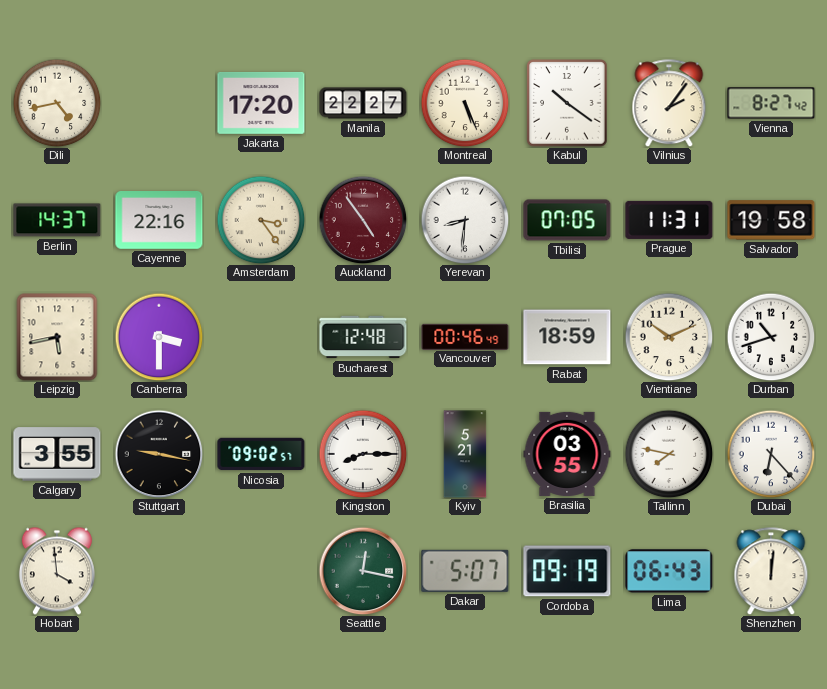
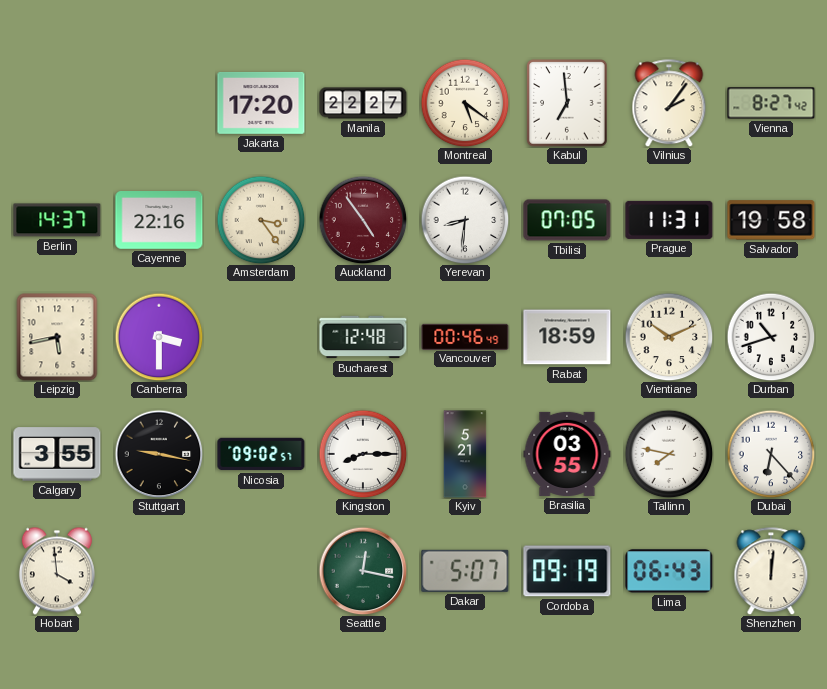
Dili: 4:43 -> none (57, 103)
Montreal: 5:26 -> 5:21 (465, 103)
Kabul: 10:21 -> 6:59 (567, 103)
